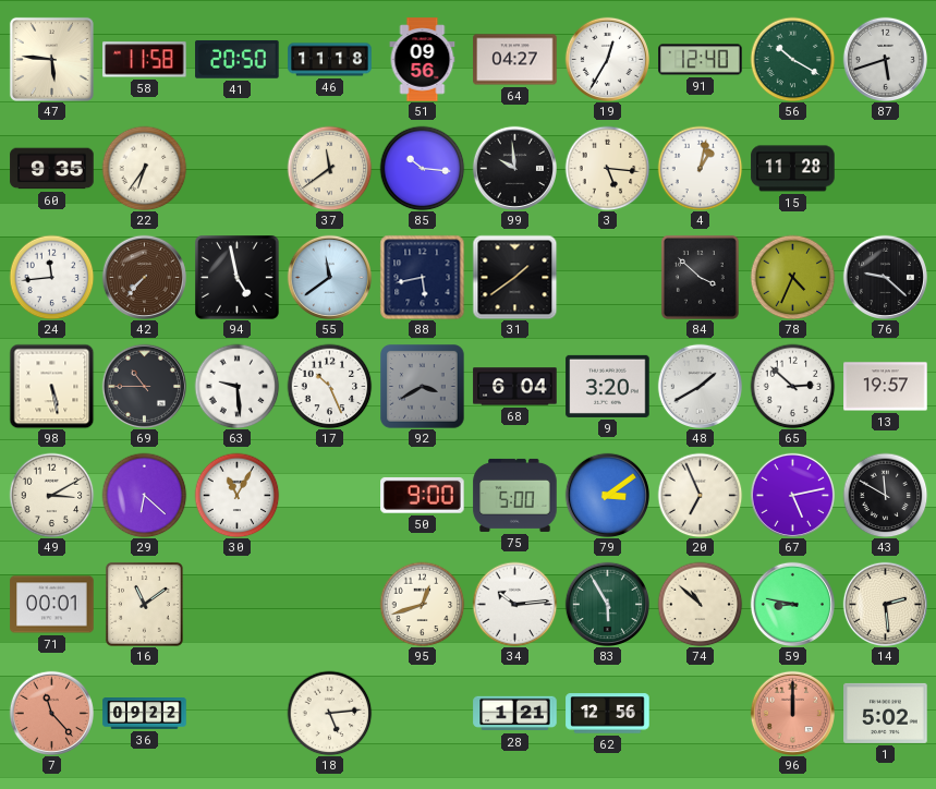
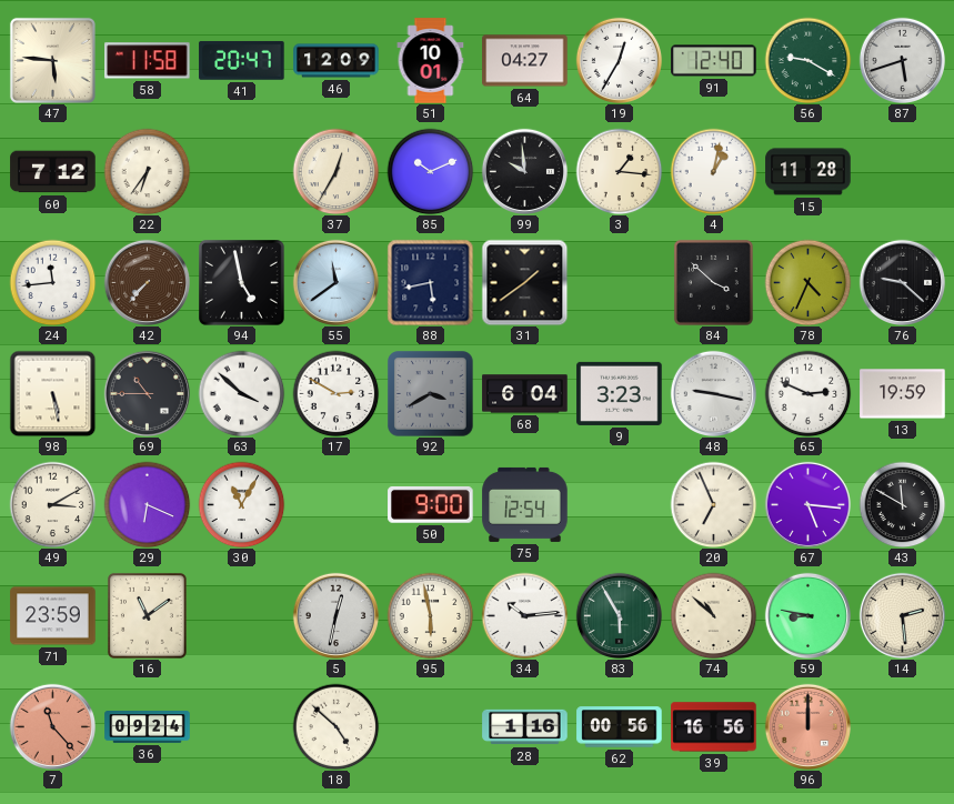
41: 20:50 -> 20:47 (242, 60)
46: 11:18 -> 12:09 (337, 61)
51: 09:56 -> 10:01 (431, 61)
56: 10:20 -> 9:20 (807, 60)
60: 9:35 -> 7:12 (53, 172)
37: 11:39 -> 12:35 (335, 171)
85: 10:16 -> 10:11 (430, 171)
3: 5:16 -> 1:16 (619, 171)
63: 9:29 -> 3:52 (241, 393)
17: 10:26 -> 2:50 (335, 393)
9: 3:20 -> 3:23 (620, 393)
48: 1:40 -> 9:17 (713, 393)
65: 2:52 -> 2:49 (807, 393)
13: 19:57 -> 19:59 (903, 394)
29: 6:22 -> 6:19 (147, 504)
75: 5:00 -> 12:54 (525, 504)
79: 3:09 -> none (607, 495)
67: 5:13 -> 5:16 (807, 504)
71: 00:01 -> 23:59 (53, 616)
5: none -> 12:32 (335, 615)
95: 12:42 -> 5:58 (430, 615)
36: 09:22 -> 09:24 (148, 727)
18: 5:14 -> 4:52 (335, 726)
28: 1:21 -> 1:16 (525, 727)
62: 12:56 -> 00:56 (620, 727)
39: none -> 16:56 (714, 727)
1: 5:02 -> none (886, 713)
